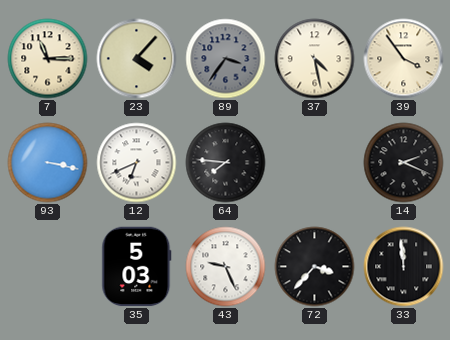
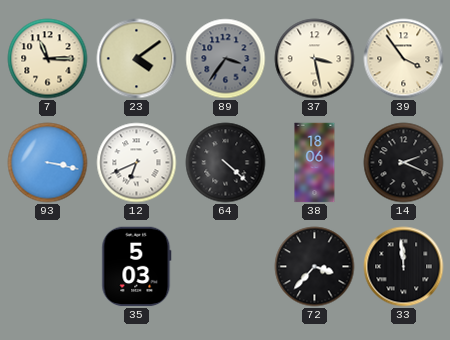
23: 4:07 -> 4:09 (137, 59)
37: 4:28 -> 3:28 (315, 59)
64: 7:46 -> 4:22 (226, 163)
38: none -> 18:06 (315, 163)
43: 9:26 -> none (226, 267)
